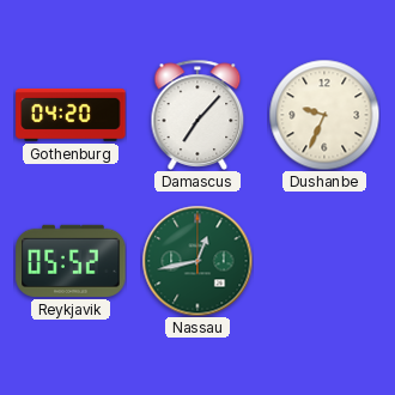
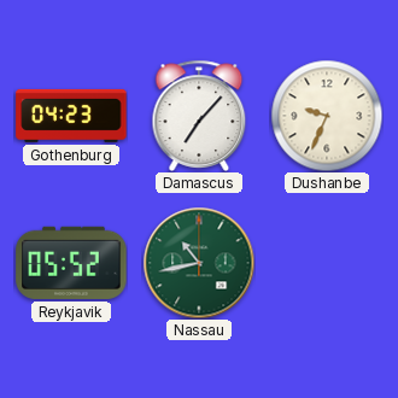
Gothenburg: 04:20 -> 04:23 (71, 116)
Nassau: 12:43 -> 10:43 (199, 263)
